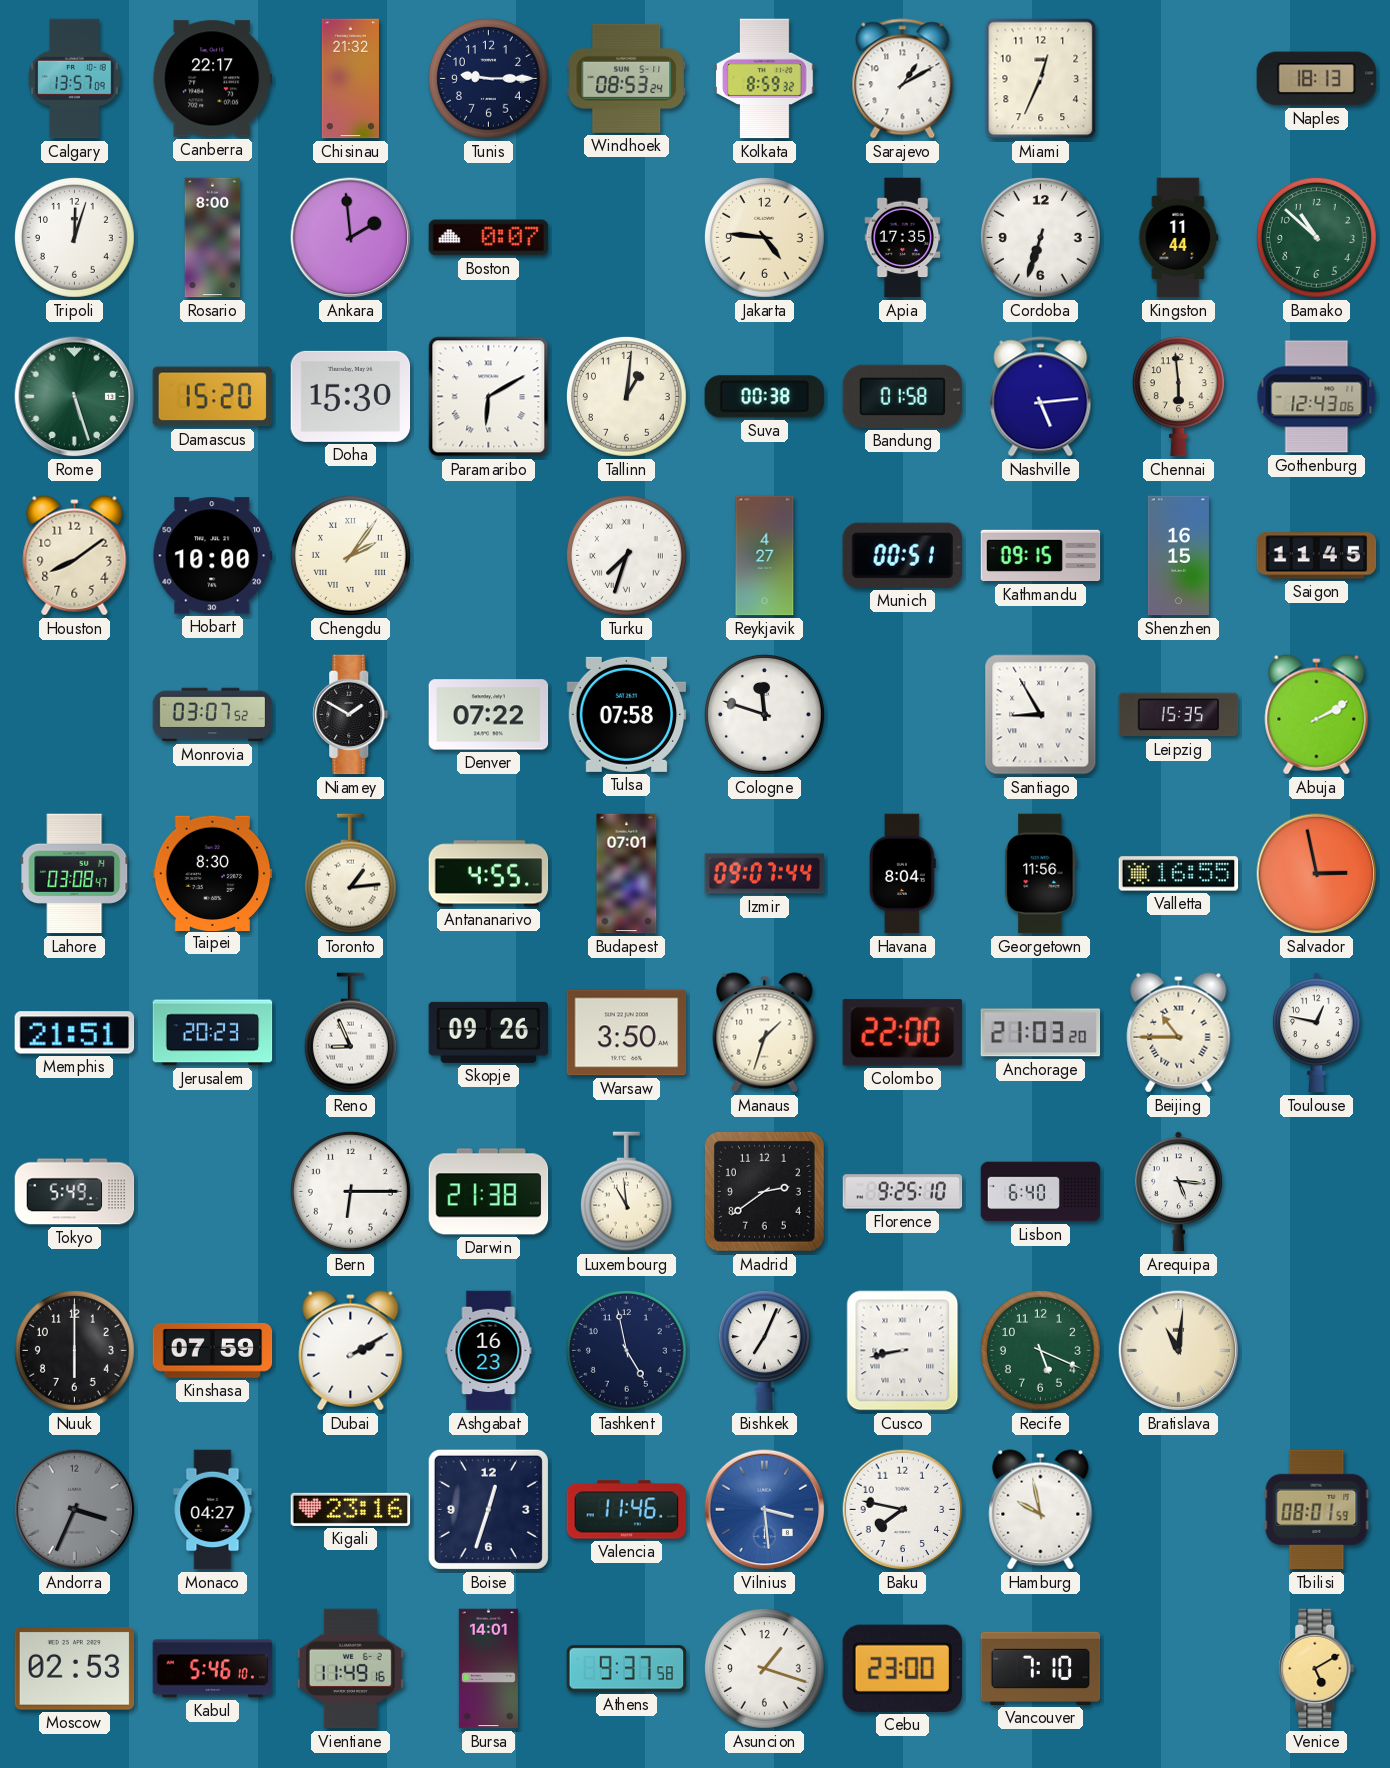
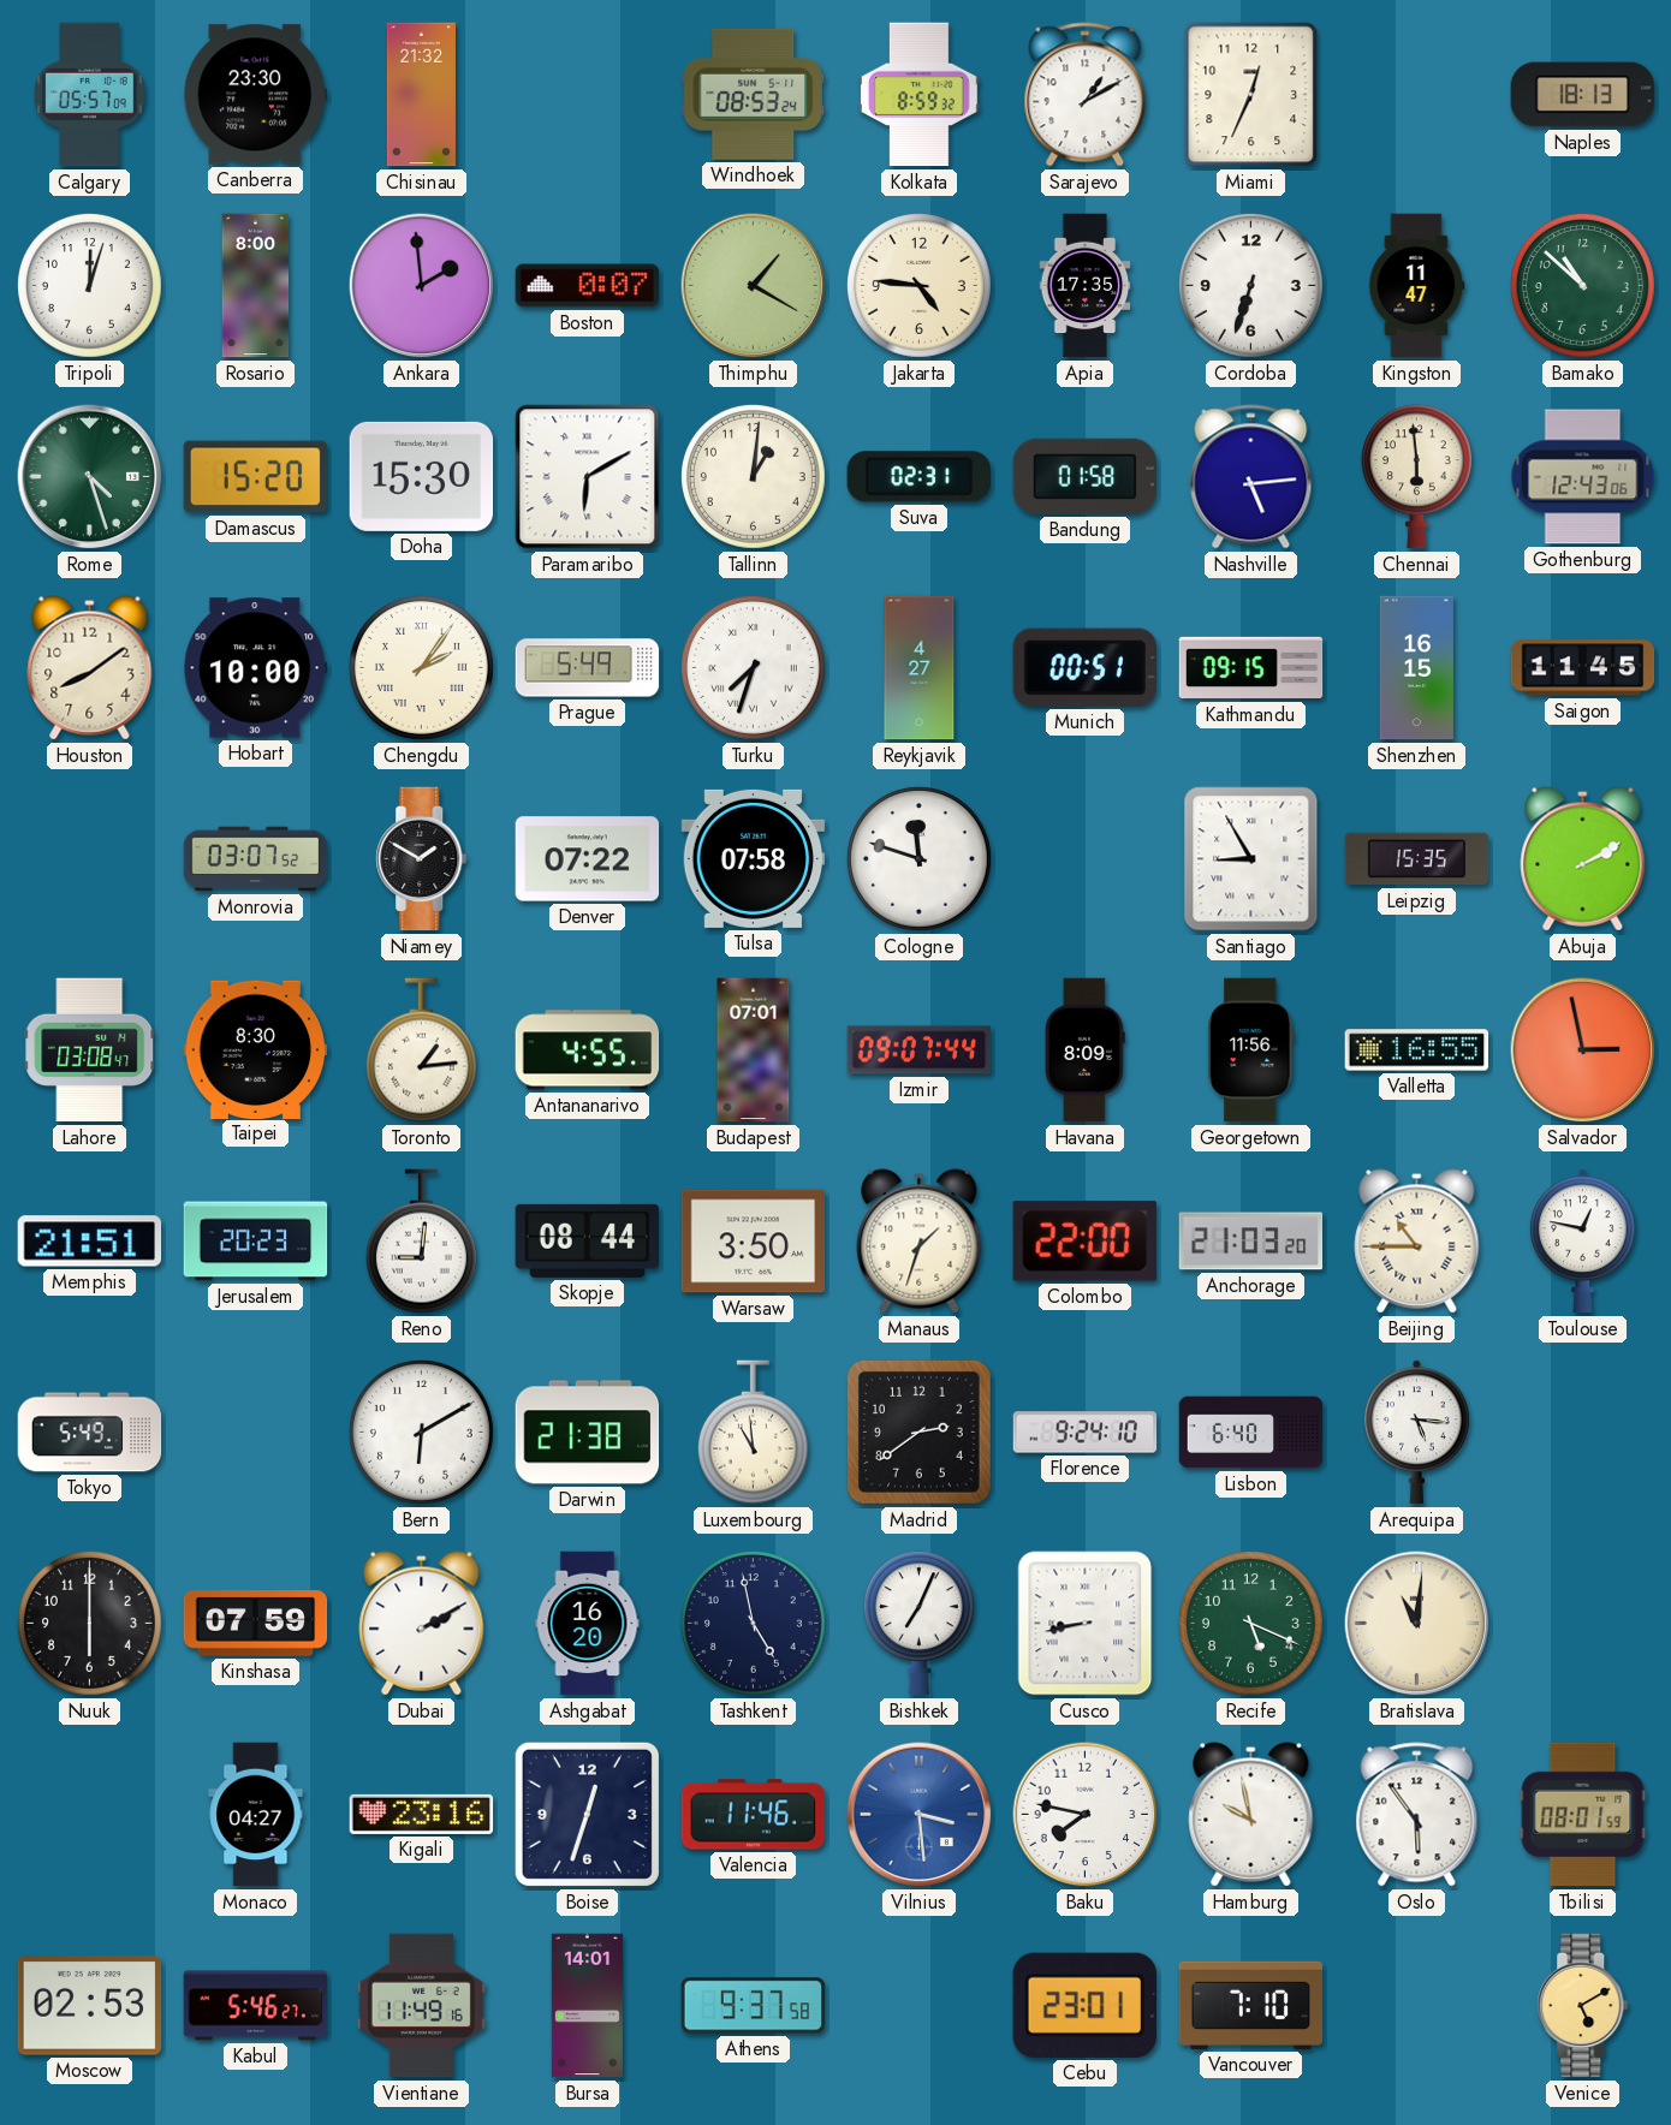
Calgary: 13:57 -> 05:57 (90, 95)
Canberra: 22:17 -> 23:30 (256, 95)
Tunis: 9:15 -> none (488, 78)
Thimphu: none -> 1:20 (754, 286)
Kingston: 11:44 -> 11:47 (1417, 286)
Rome: 5:27 -> 4:27 (90, 477)
Suva: 00:38 -> 02:31 (918, 477)
Prague: none -> 5:49 (588, 668)
Havana: 8:04 -> 8:09 (1084, 1050)
Reno: 8:56 -> 9:01 (421, 1242)
Skopje: 09:26 -> 08:44 (588, 1240)
Bern: 6:15 -> 6:10 (421, 1431)
Florence: 9:25 -> 9:24 (1086, 1433)
Ashgabat: 16:23 -> 16:20 (588, 1624)
Andorra: 3:34 -> none (75, 1510)
Oslo: none -> 5:54 (1417, 1815)
Kabul: 5:46:10 -> 5:46:27 (256, 2006)
Asuncion: 1:18 -> none (764, 1668)
Cebu: 23:00 -> 23:01 (1084, 2005)
